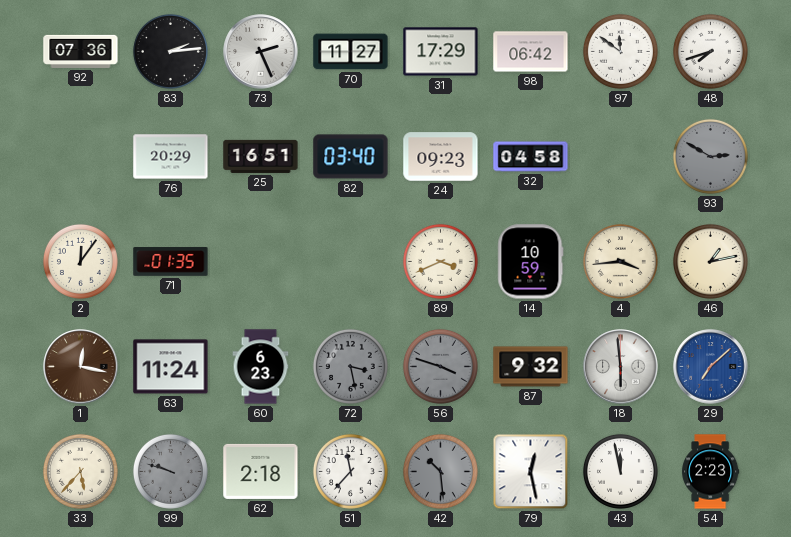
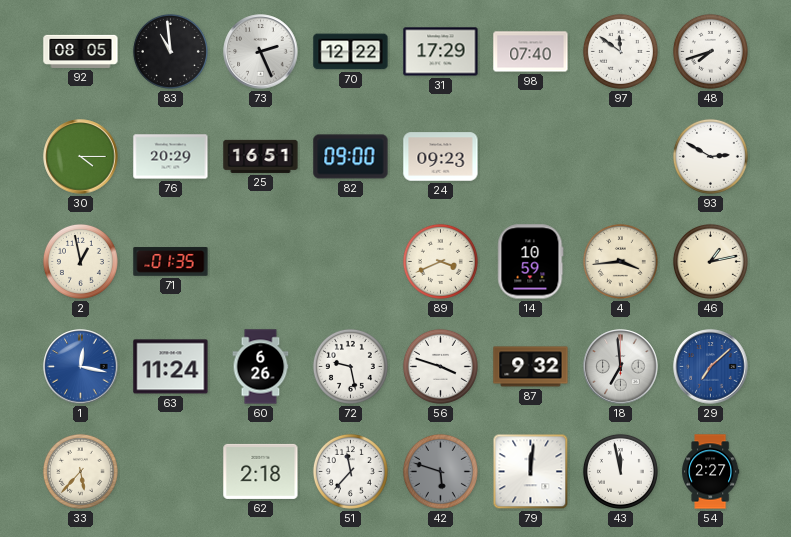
92: 07:36 -> 08:05 (81, 51)
83: 2:14 -> 10:59 (170, 51)
70: 11:27 -> 12:22 (351, 52)
98: 06:42 -> 07:40 (531, 52)
30: none -> 4:15 (81, 157)
82: 03:40 -> 09:00 (351, 157)
32: 04:58 -> none (531, 157)
93 dial: grey -> white (710, 156)
2: 12:06 -> 12:58 (80, 261)
1 dial: brown -> blue (81, 367)
60: 6:23 -> 6:26 (261, 367)
72: 3:28 -> 9:28 (350, 366)
72 dial: grey -> white (350, 366)
56 dial: grey -> white (440, 366)
18: 5:59 -> 6:59 (621, 367)
99: 9:48 -> none (170, 471)
42: 10:29 -> 5:48 (440, 471)
79: 12:28 -> 12:01 (531, 472)
54: 2:23 -> 2:27 (711, 472)
